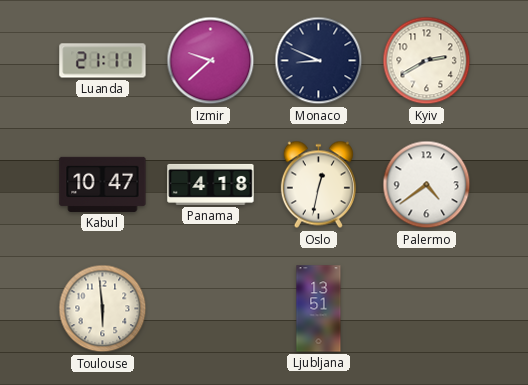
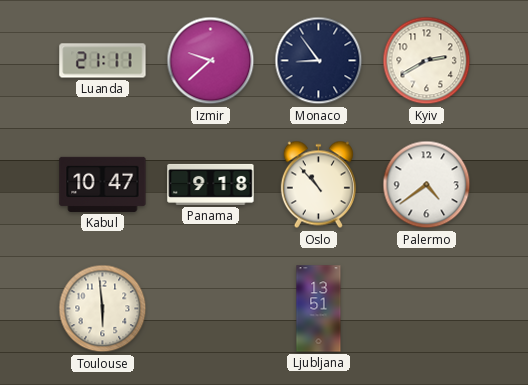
Monaco: 8:49 -> 8:54 (319, 61)
Panama: 4:18 -> 9:18 (211, 184)
Oslo: 12:32 -> 10:53 (318, 185)
